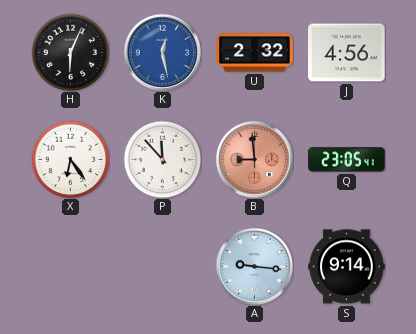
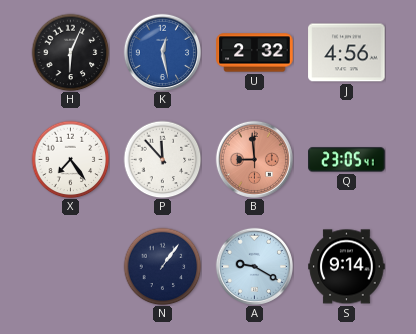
X: 6:24 -> 7:24 (70, 159)
N: none -> 1:06 (162, 266)
A: 9:16 -> 9:20 (254, 266)
